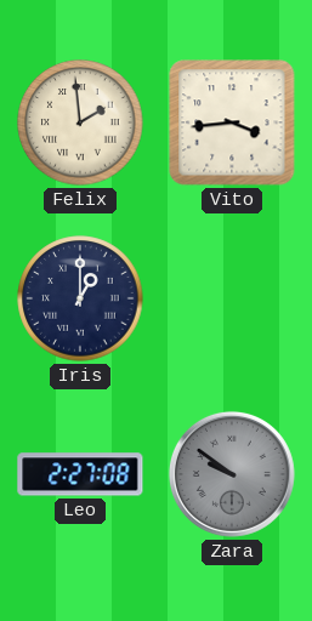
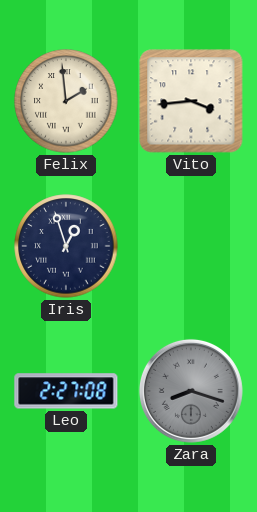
Iris: 1:00 -> 12:57 (66, 246)
Zara: 9:51 -> 8:18 (191, 391)
